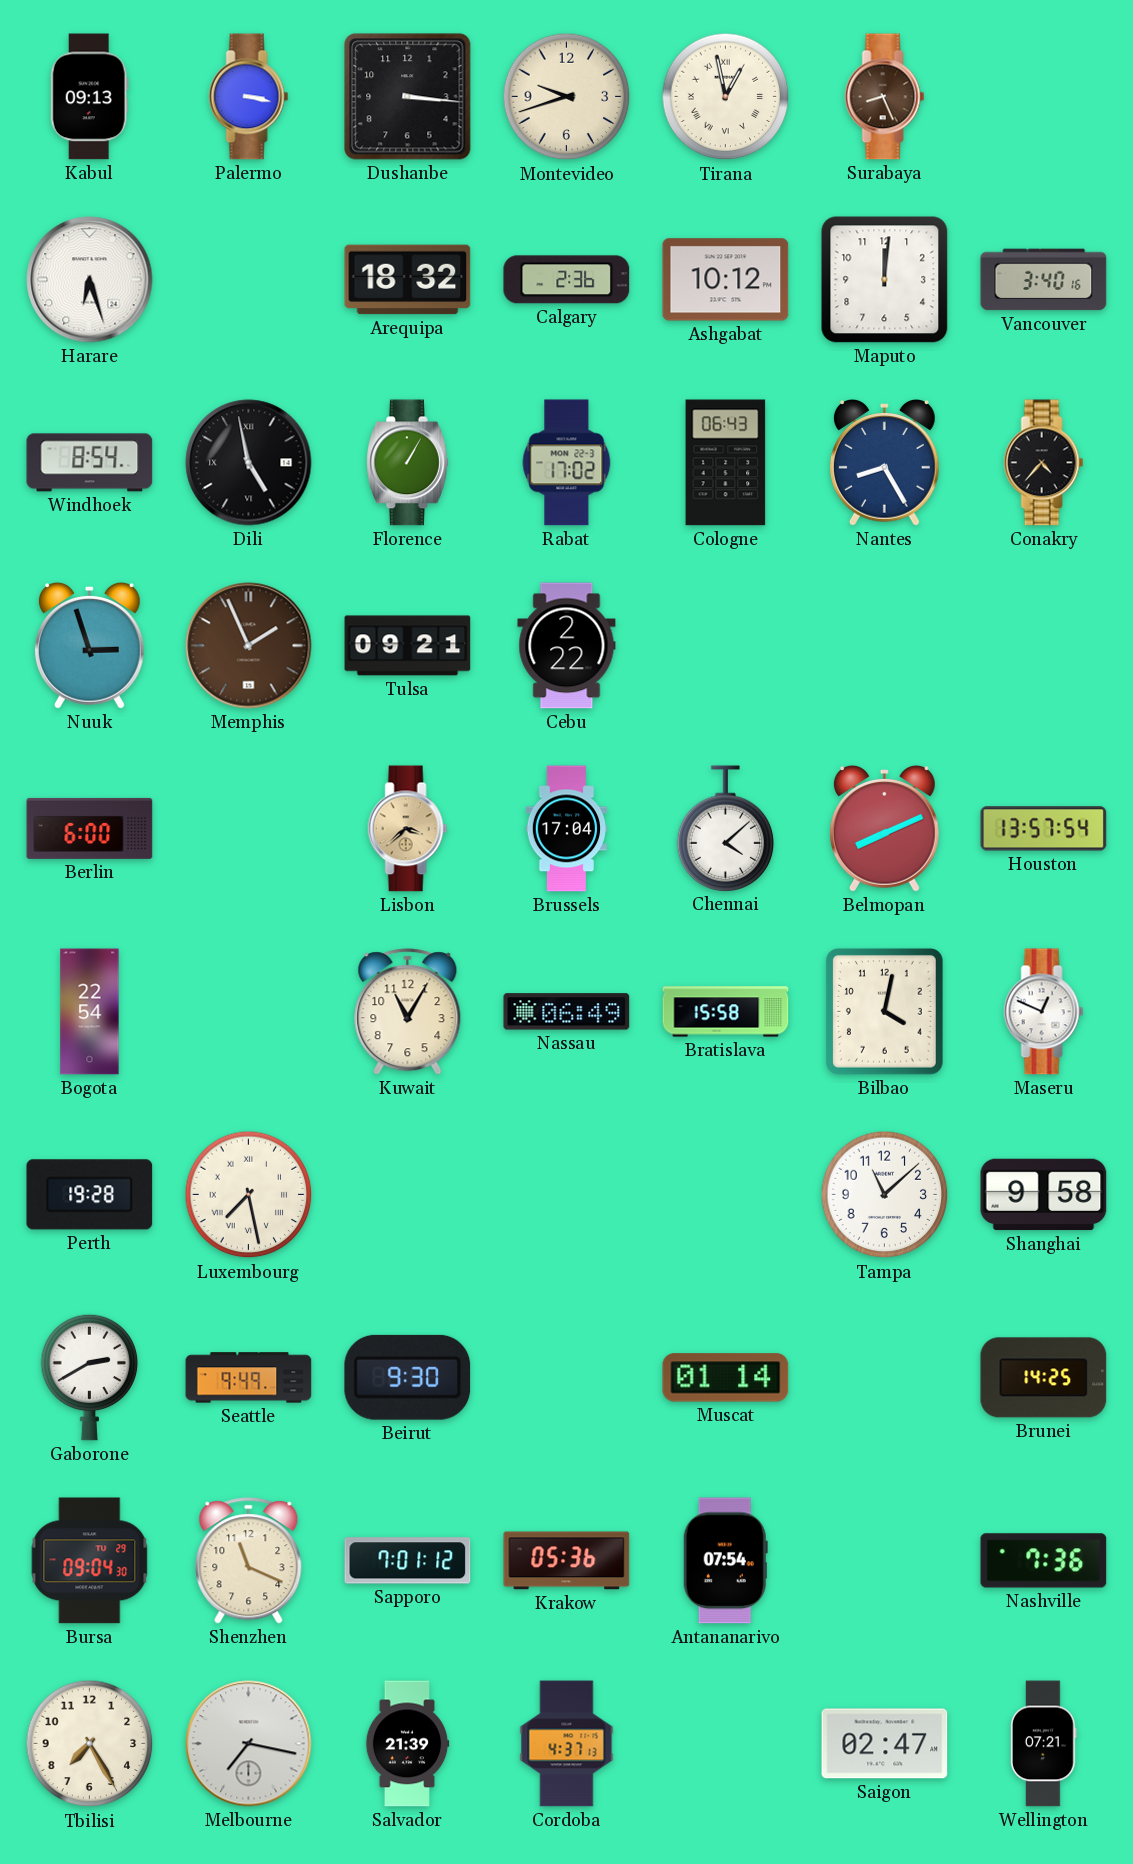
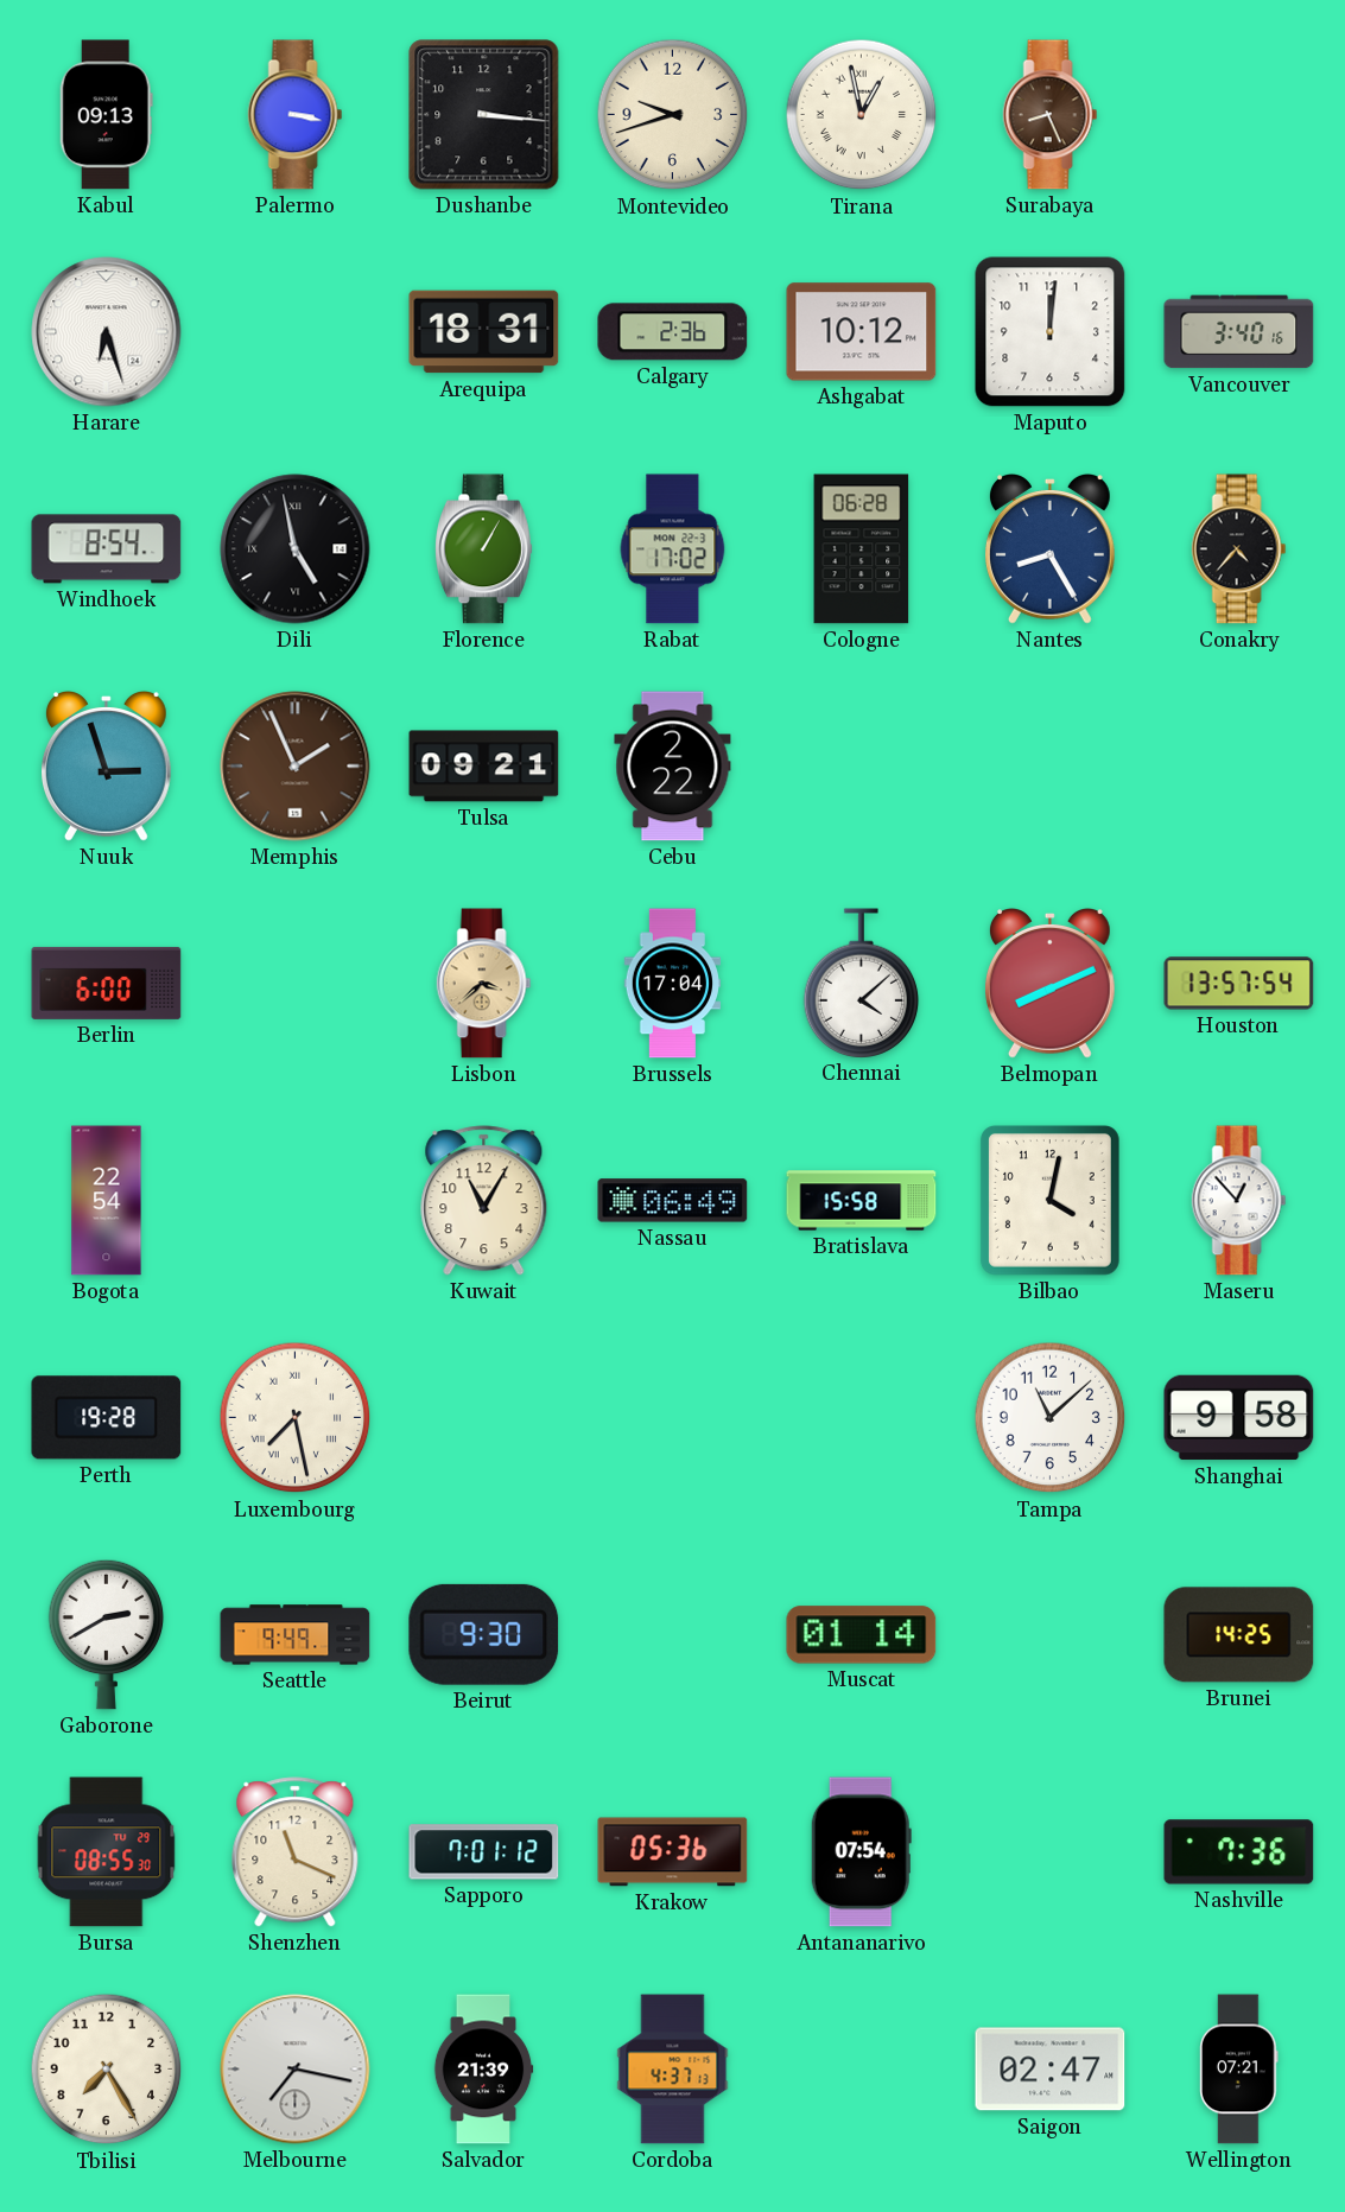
Arequipa: 18:32 -> 18:31 (484, 332)
Cologne: 06:43 -> 06:28 (862, 549)
Maseru: 12:49 -> 12:53 (1239, 1201)
Bursa: 09:04 -> 08:55 (107, 1852)
